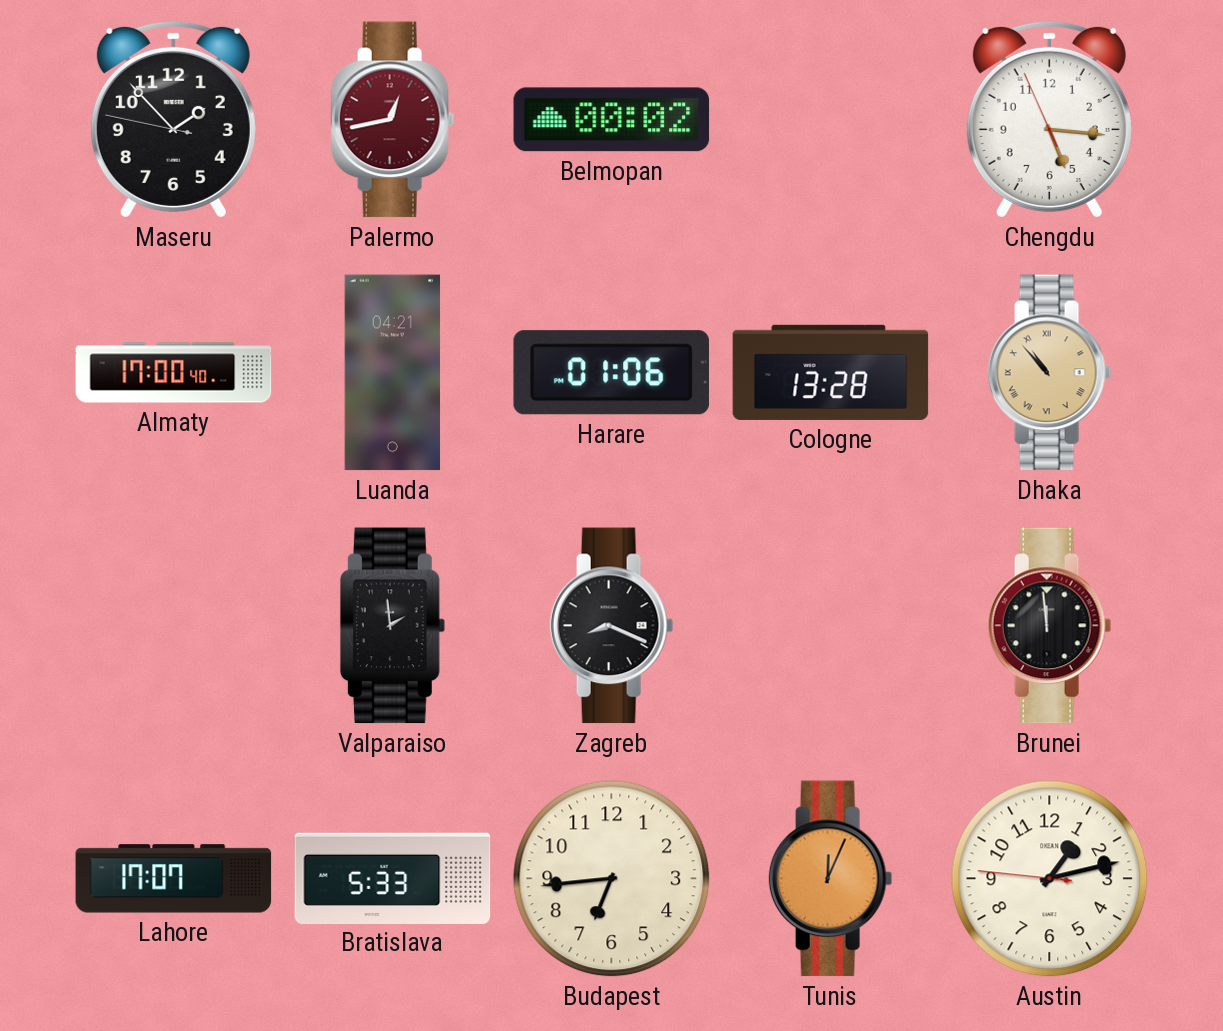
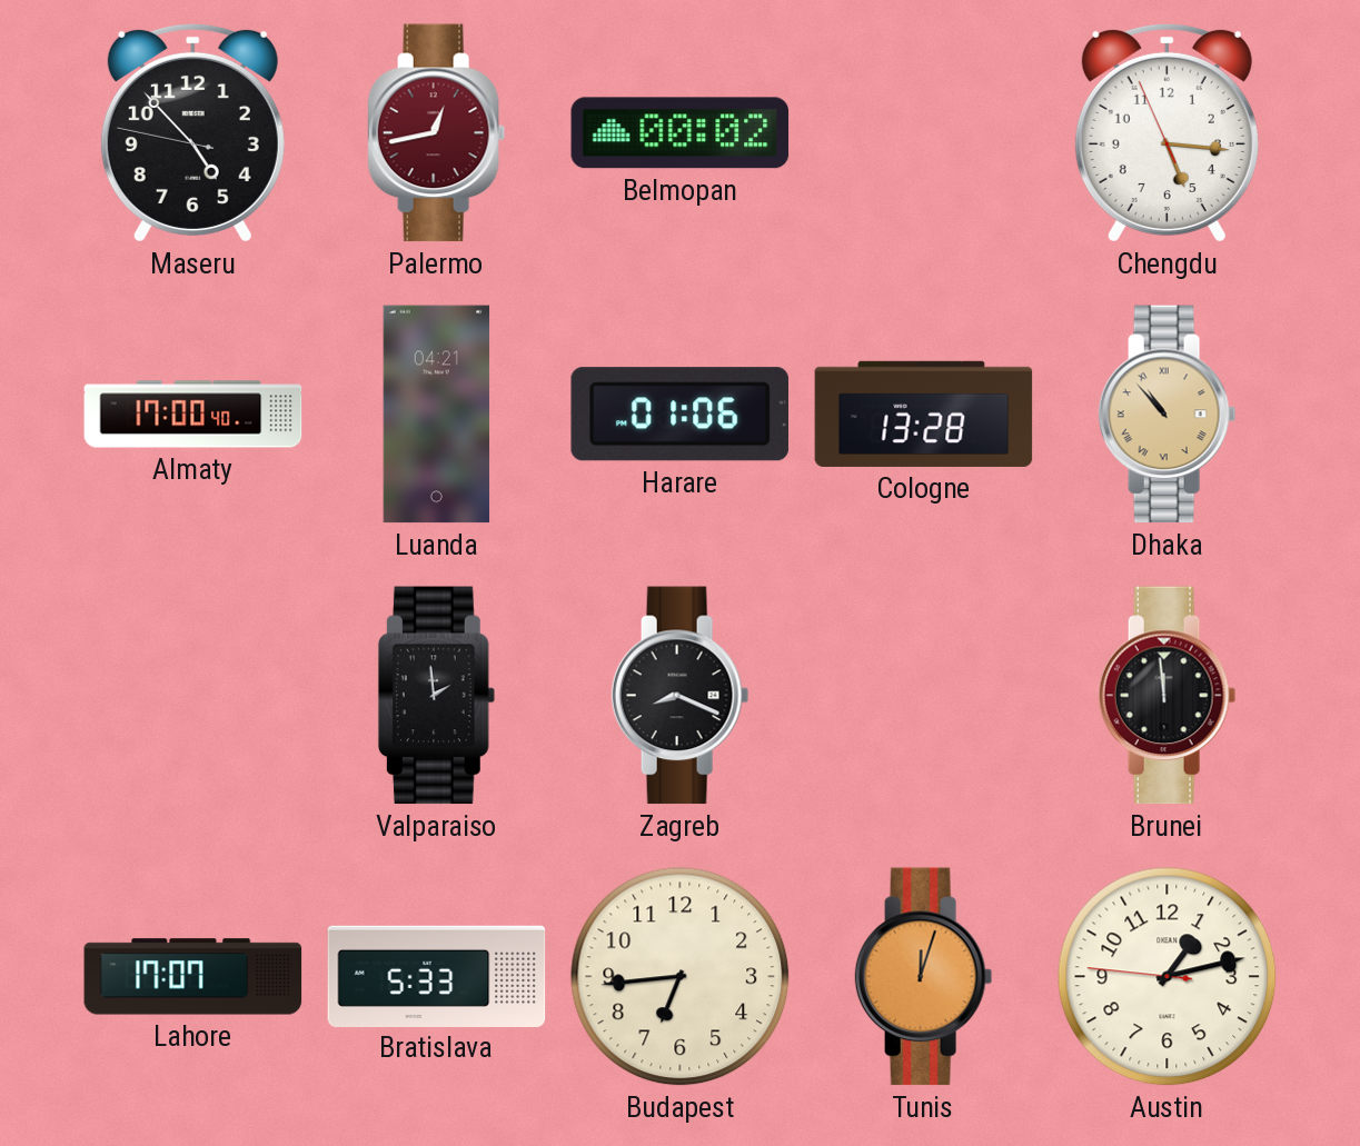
Maseru: 1:52 -> 4:52 (192, 132)
Tunis: 12:04 -> 12:03 (924, 977)
